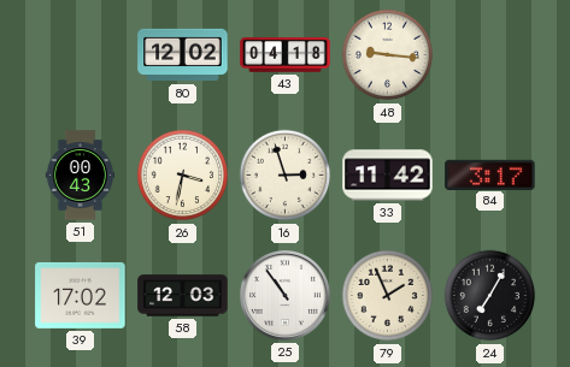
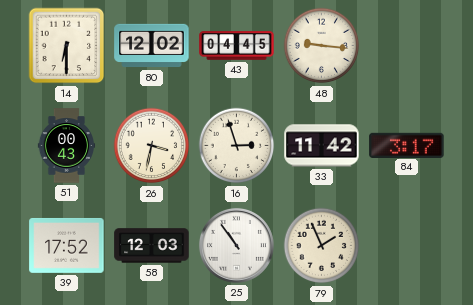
14: none -> 6:30 (67, 46)
43: 04:18 -> 04:45 (237, 46)
39: 17:02 -> 17:52 (67, 245)
24: 7:05 -> none (490, 296)
